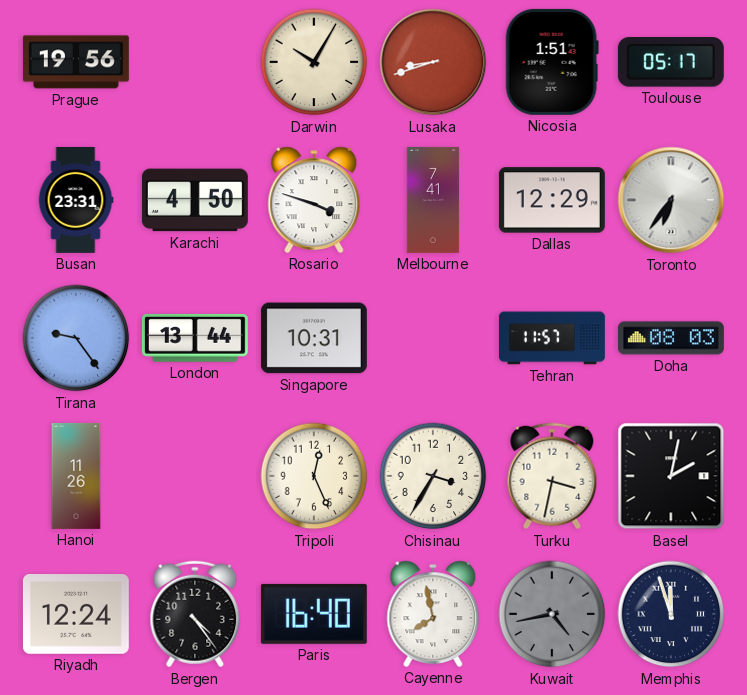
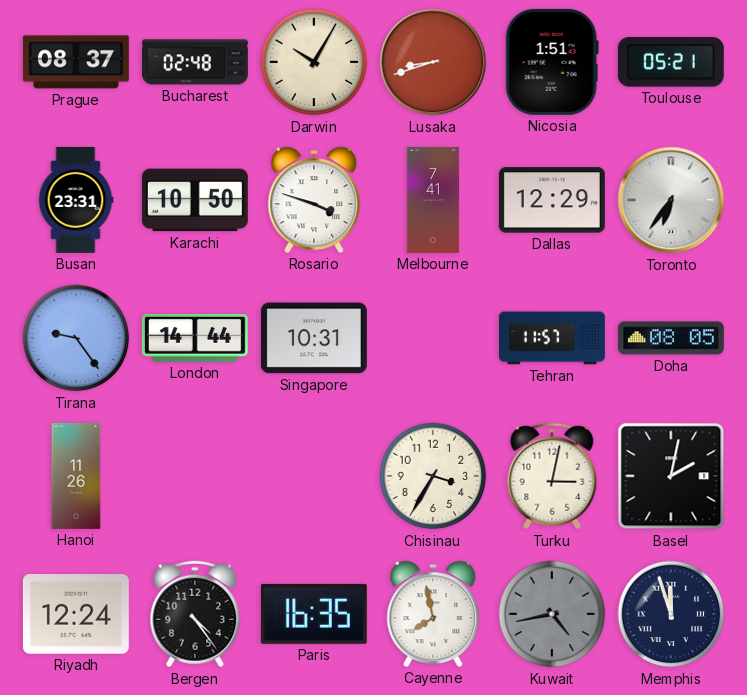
Prague: 19:56 -> 08:37 (76, 62)
Bucharest: none -> 02:48 (195, 62)
Toulouse: 05:17 -> 05:21 (671, 62)
Karachi: 4:50 -> 10:50 (195, 200)
London: 13:44 -> 14:44 (195, 338)
Doha: 08:03 -> 08:05 (671, 338)
Tripoli: 12:26 -> none (314, 476)
Turku: 3:32 -> 3:02 (552, 476)
Paris: 16:40 -> 16:35 (314, 614)
